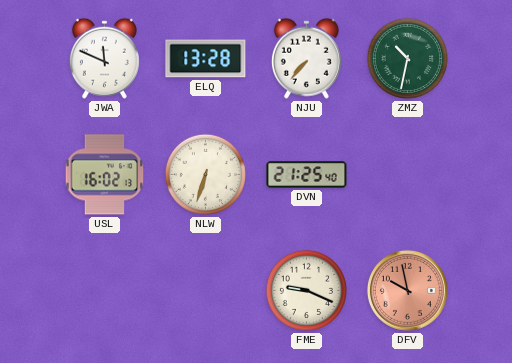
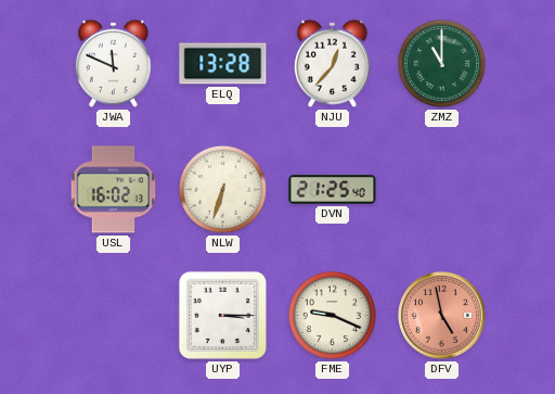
NJU: 7:37 -> 12:37 (332, 63)
ZMZ: 10:32 -> 11:00 (441, 63)
UYP: none -> 3:15 (222, 315)
DFV: 9:58 -> 4:58 (441, 315)
